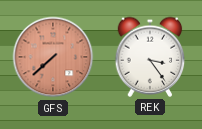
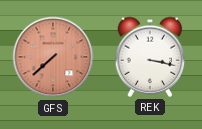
REK: 3:24 -> 3:17 (150, 57)
